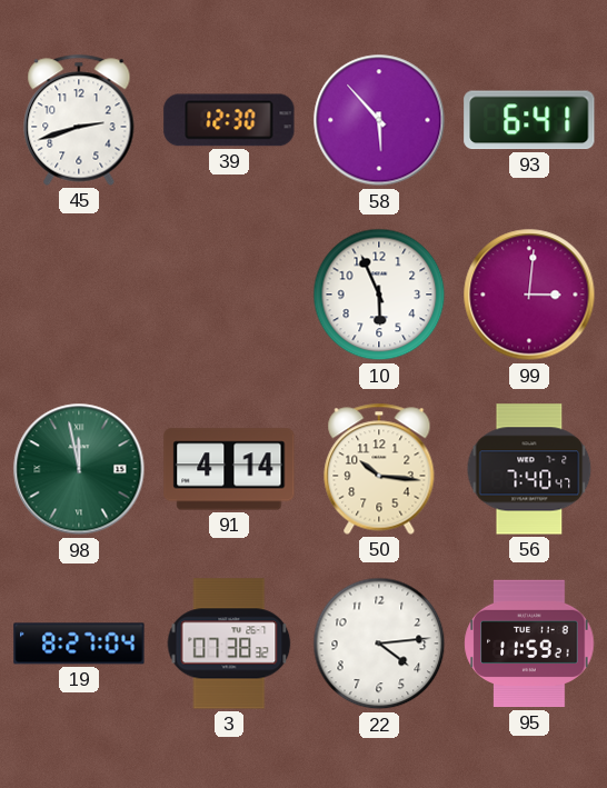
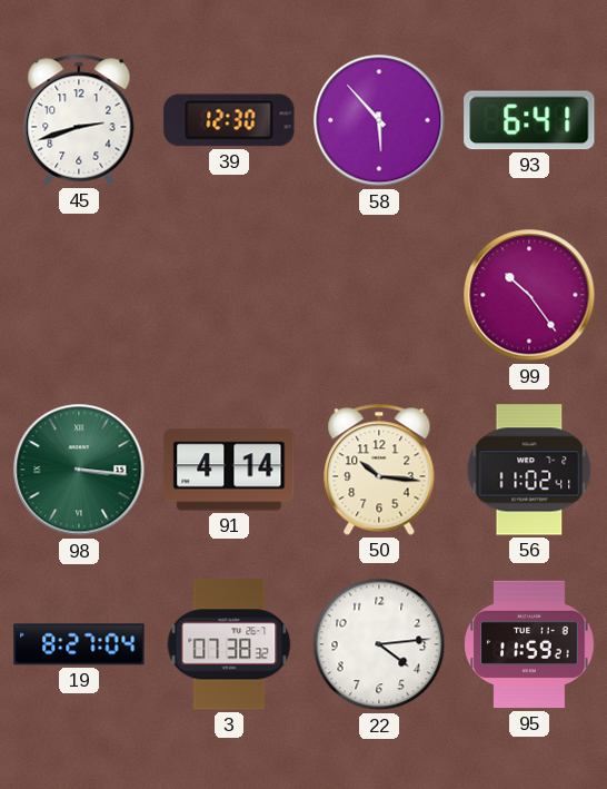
10: 5:56 -> none (379, 295)
99: 3:01 -> 10:24 (529, 295)
98: 11:58 -> 3:16 (79, 470)
56: 7:40 -> 11:02 (529, 470)
